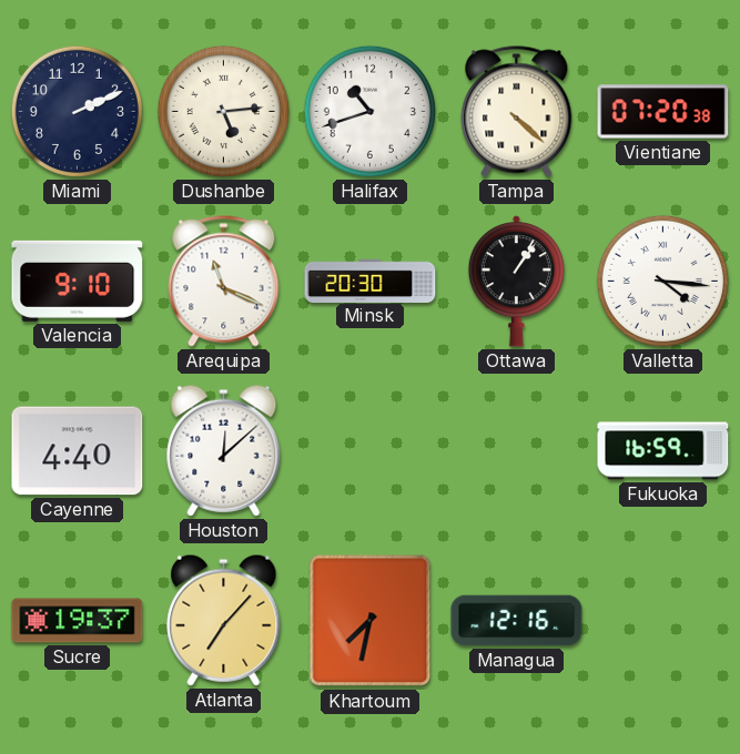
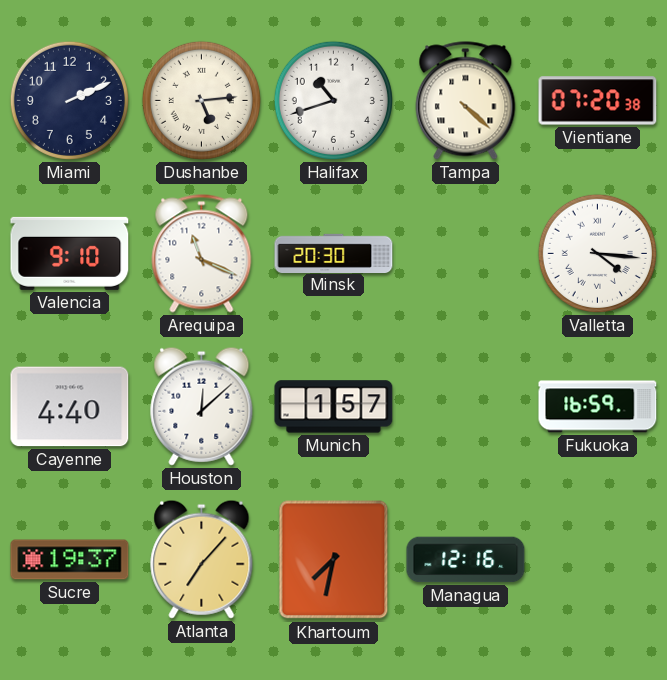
Ottawa: 1:06 -> none (516, 282)
Munich: none -> 1:57 (334, 407)
